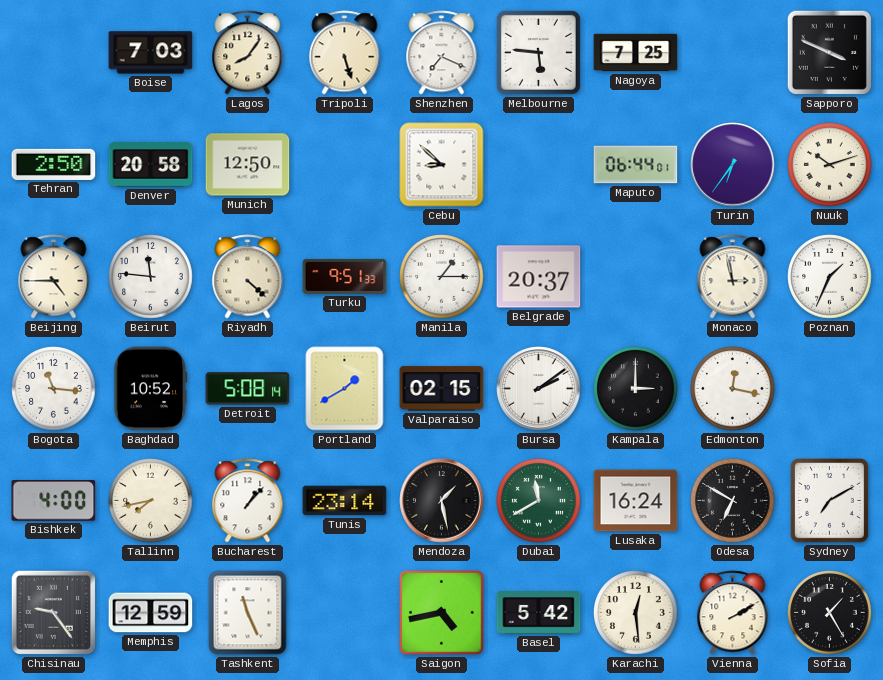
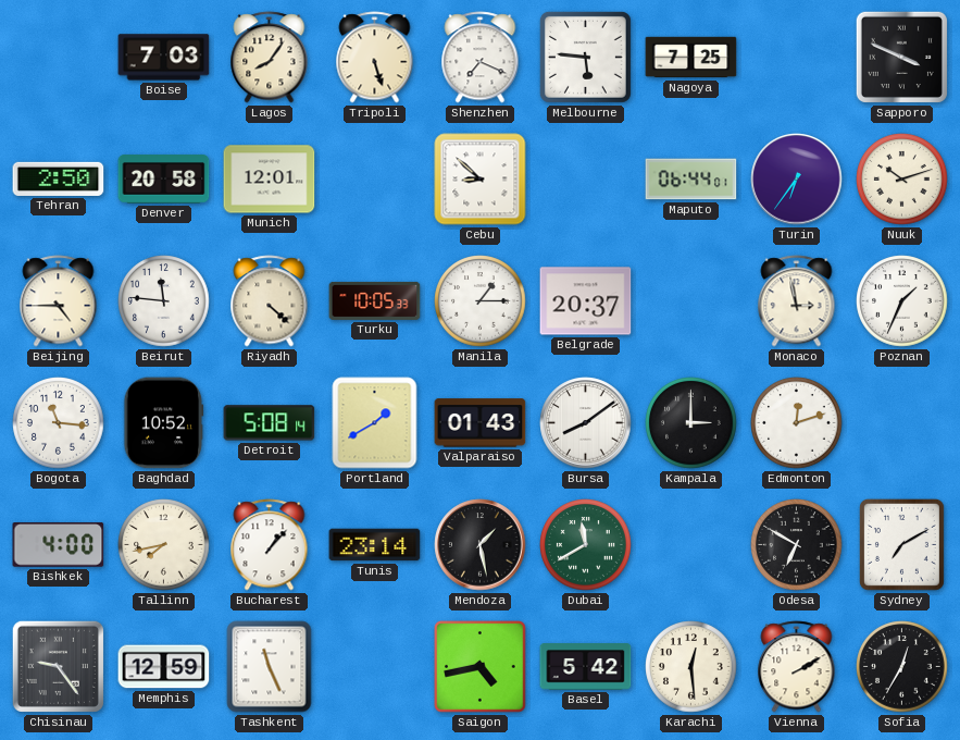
Munich: 12:50 -> 12:01 (270, 180)
Turku: 9:51 -> 10:05 (375, 300)
Valparaiso: 02:15 -> 01:43 (481, 423)
Bursa: 2:09 -> 8:09 (586, 423)
Edmonton: 12:17 -> 12:12 (797, 423)
Lusaka: 16:24 -> none (636, 501)
Sofia: 1:25 -> 12:35 (902, 667)
